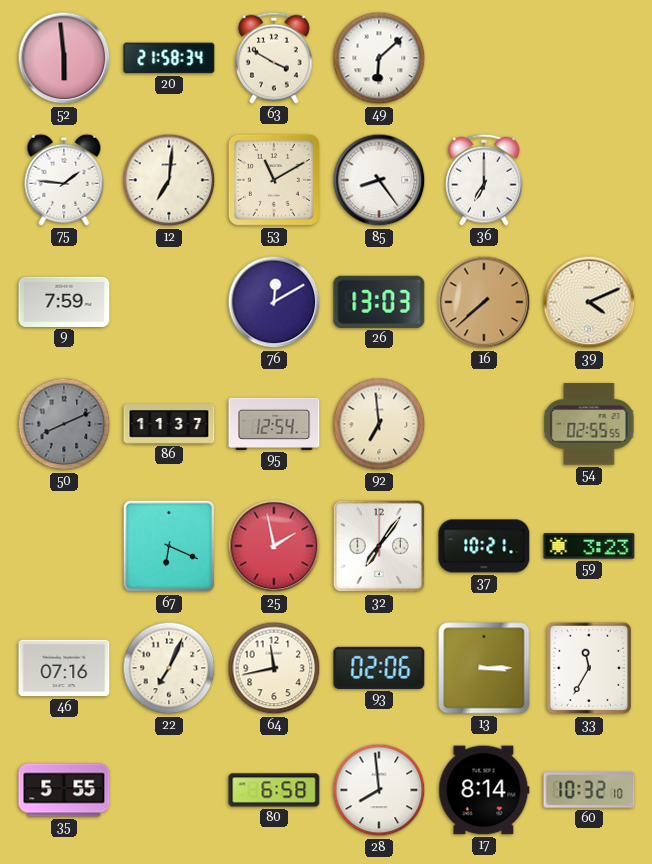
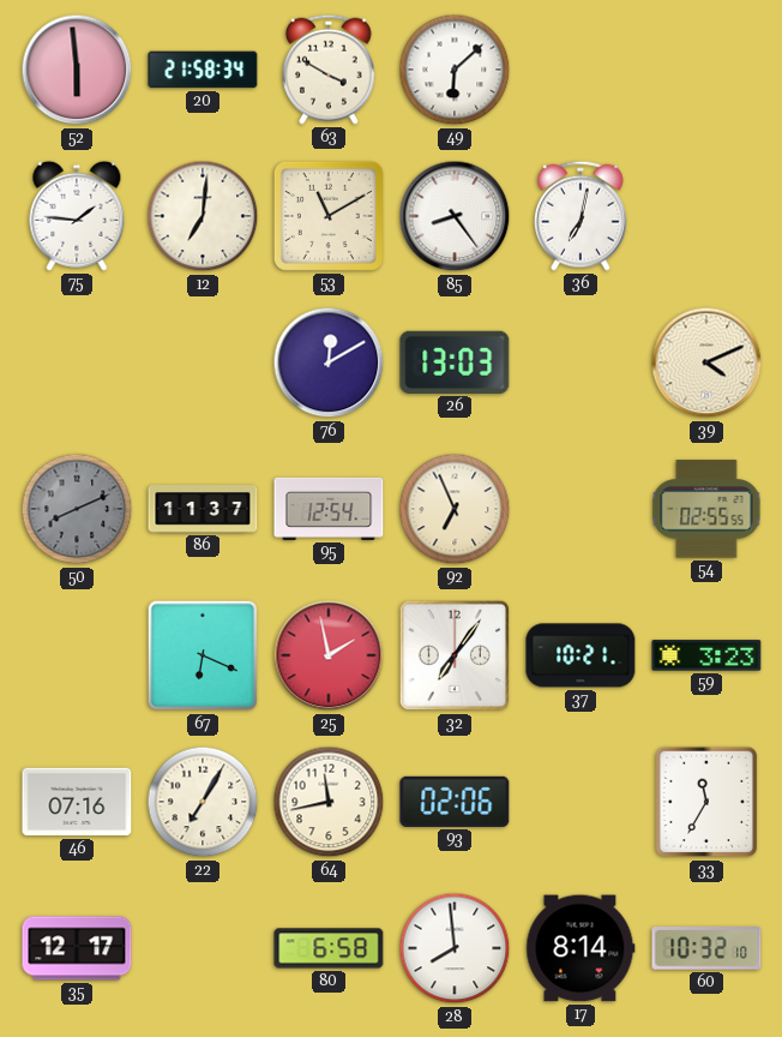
36: 7:00 -> 7:02 (581, 216)
9: 7:59 -> none (64, 302)
16: 7:38 -> none (484, 302)
92: 6:59 -> 6:56 (455, 509)
22: 7:04 -> 7:05 (203, 802)
13: 3:15 -> none (484, 668)
35: 5:55 -> 12:17 (77, 948)
